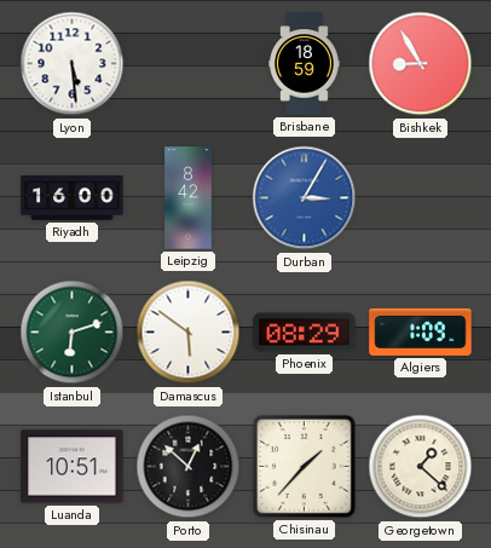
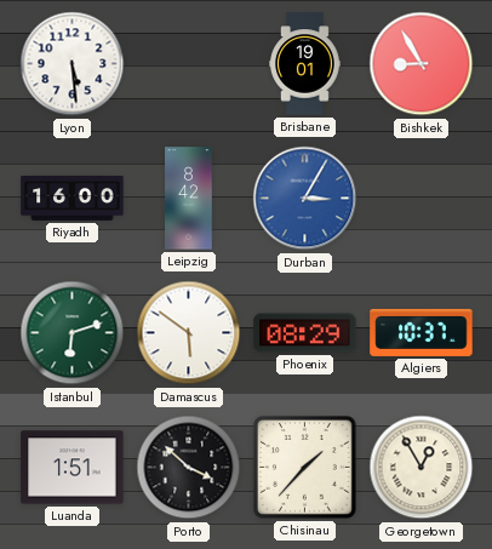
Brisbane: 18:59 -> 19:01 (305, 64)
Algiers: 1:09 -> 10:37 (422, 332)
Luanda: 10:51 -> 1:51 (73, 468)
Porto: 12:52 -> 3:52 (189, 468)
Georgetown: 1:22 -> 12:55 (422, 468)
